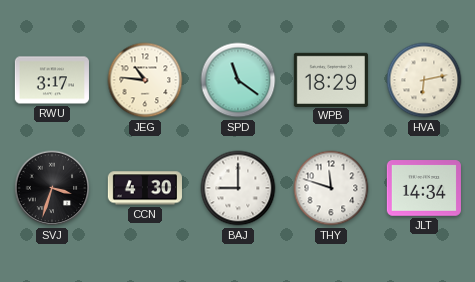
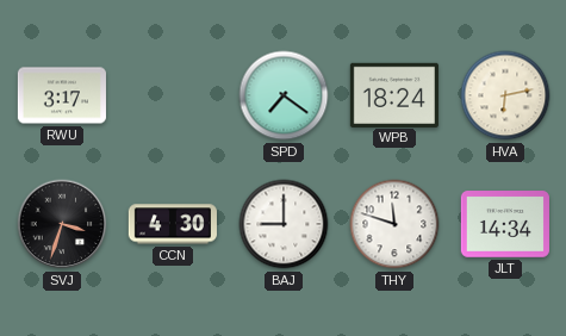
JEG: 10:46 -> none (145, 80)
SPD: 11:21 -> 7:21 (284, 95)
WPB: 18:29 -> 18:24 (394, 94)
